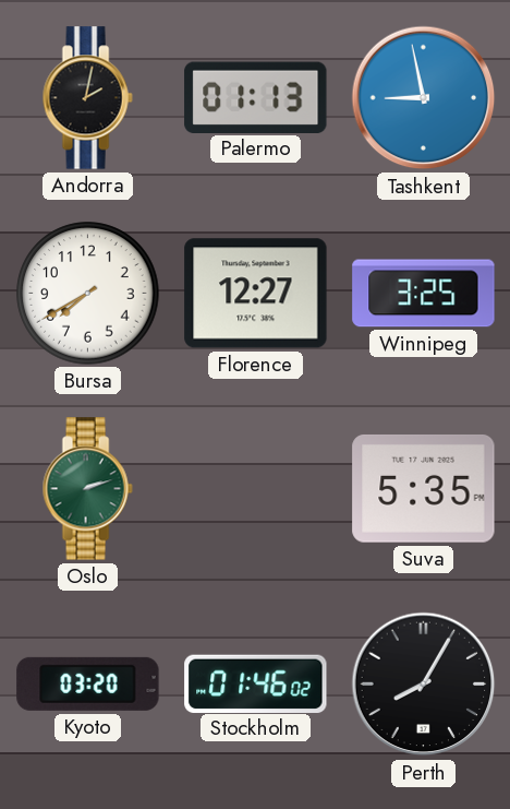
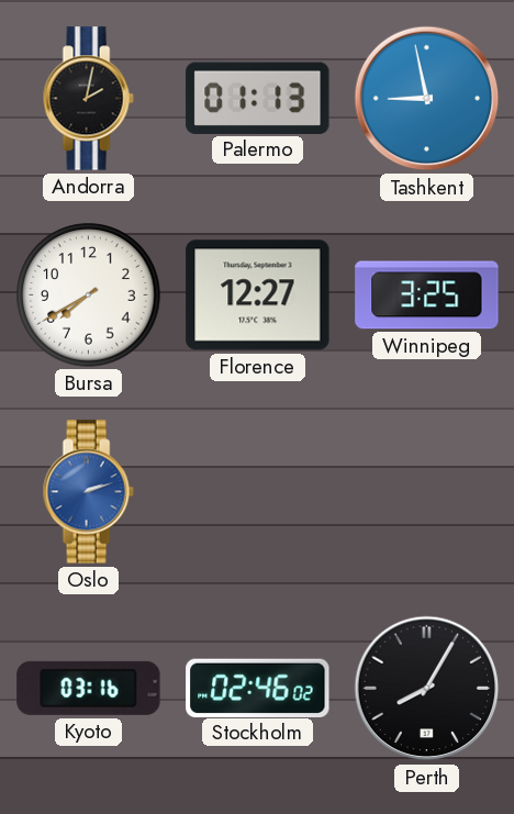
Oslo dial: green -> blue (88, 492)
Suva: 5:35 -> none (424, 488)
Kyoto: 03:20 -> 03:16 (89, 688)
Stockholm: 01:46 -> 02:46 (258, 688)
